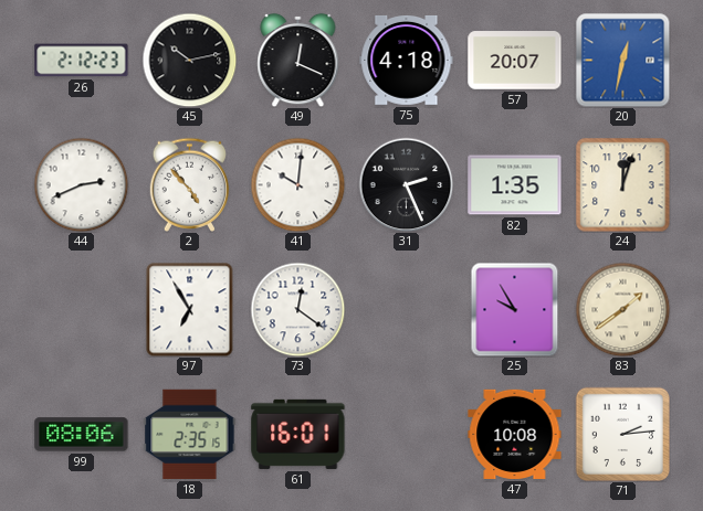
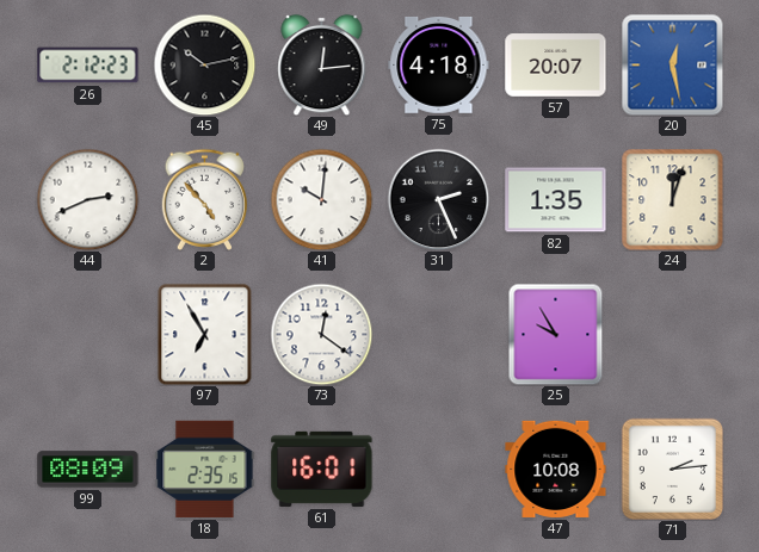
49: 12:19 -> 12:14 (322, 64)
20: 12:32 -> 12:28 (672, 64)
83: 1:39 -> none (622, 309)
99: 08:06 -> 08:09 (88, 470)
